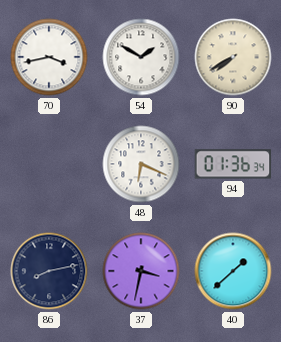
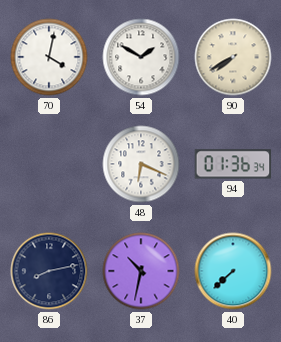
70: 3:43 -> 4:02 (49, 57)
37: 3:32 -> 10:32 (141, 271)
40: 1:38 -> 7:38 (233, 271)
